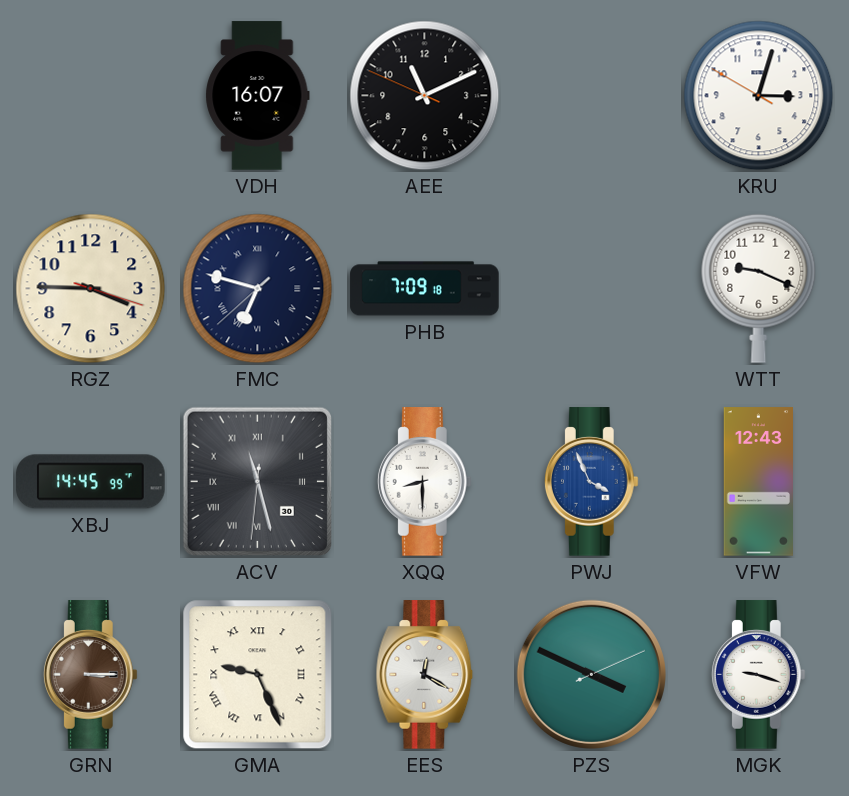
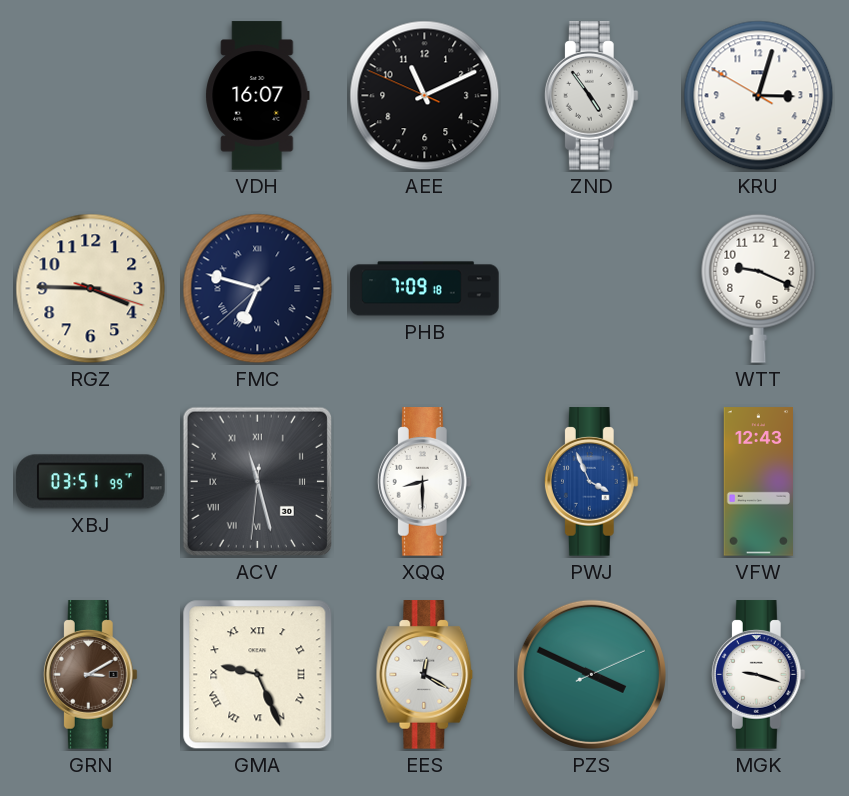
ZND: none -> 4:54 (591, 96)
XBJ: 14:45 -> 03:51 (91, 482)
GRN: 3:15 -> 3:10 (90, 675)
